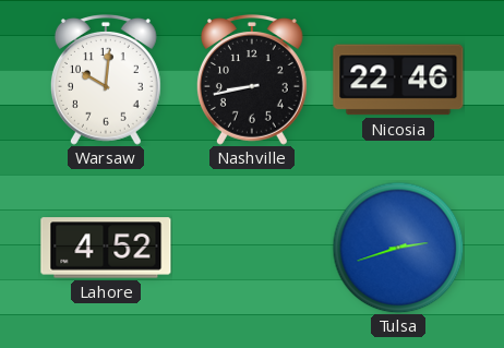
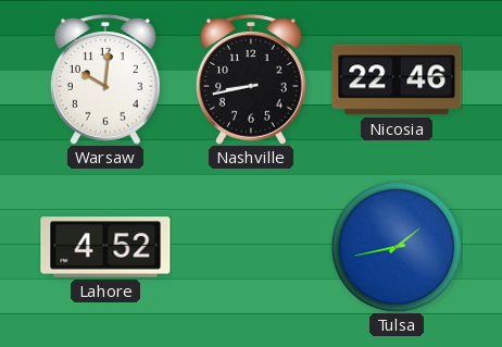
Tulsa: 2:42 -> 1:43 (397, 247)
